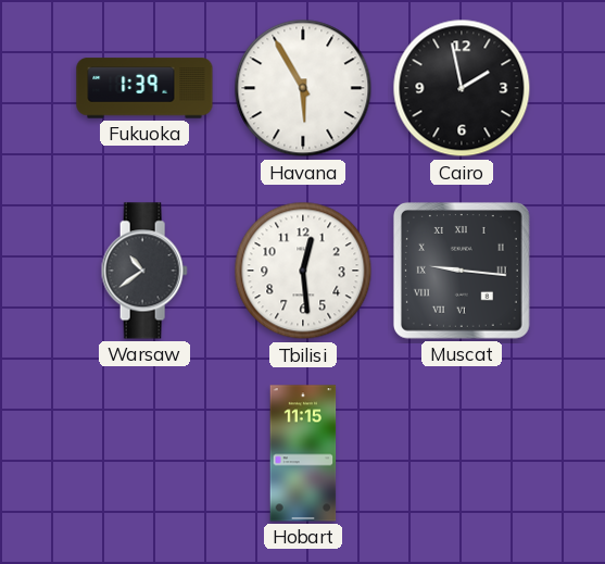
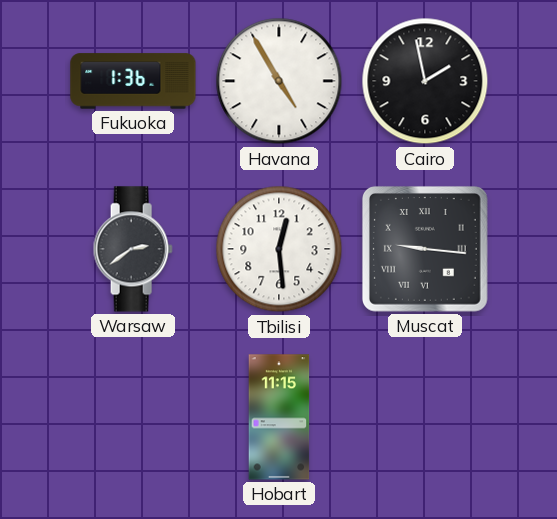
Fukuoka: 1:39 -> 1:36 (133, 81)
Havana: 5:55 -> 4:55 (279, 81)
Warsaw: 10:39 -> 2:39 (133, 249)
